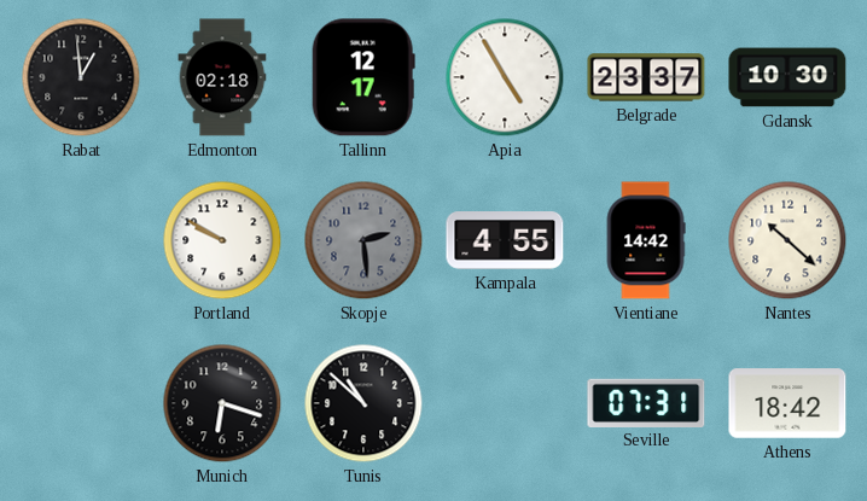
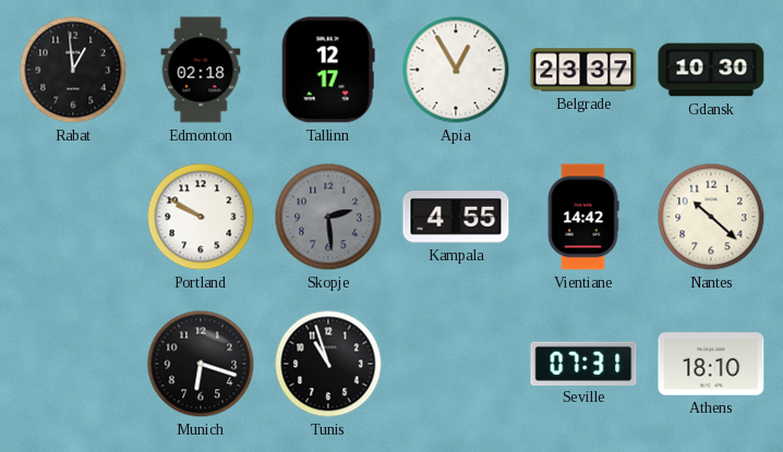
Apia: 4:55 -> 12:55 (456, 70)
Tunis: 10:52 -> 10:57 (328, 364)
Athens: 18:42 -> 18:10 (711, 364)
